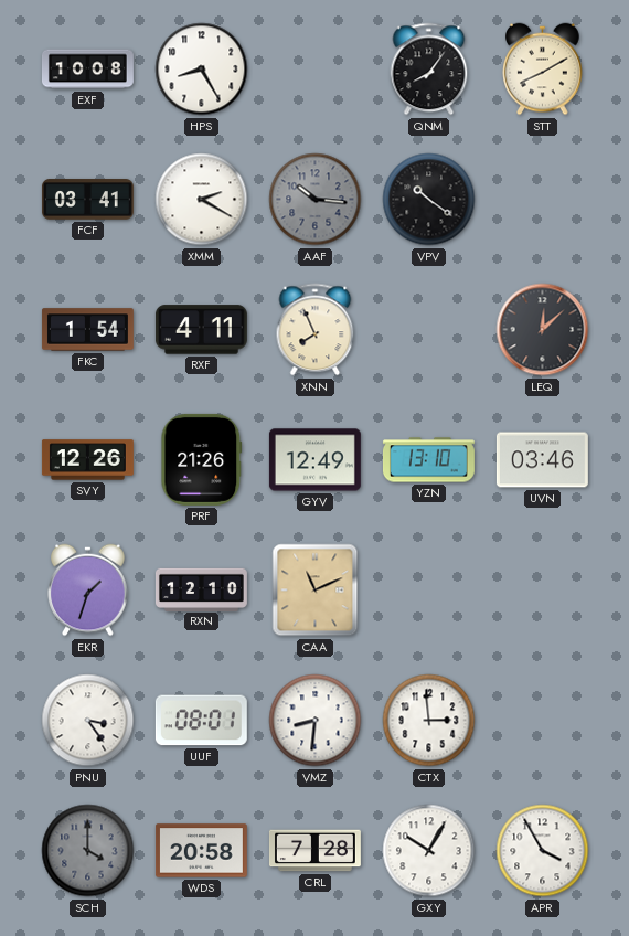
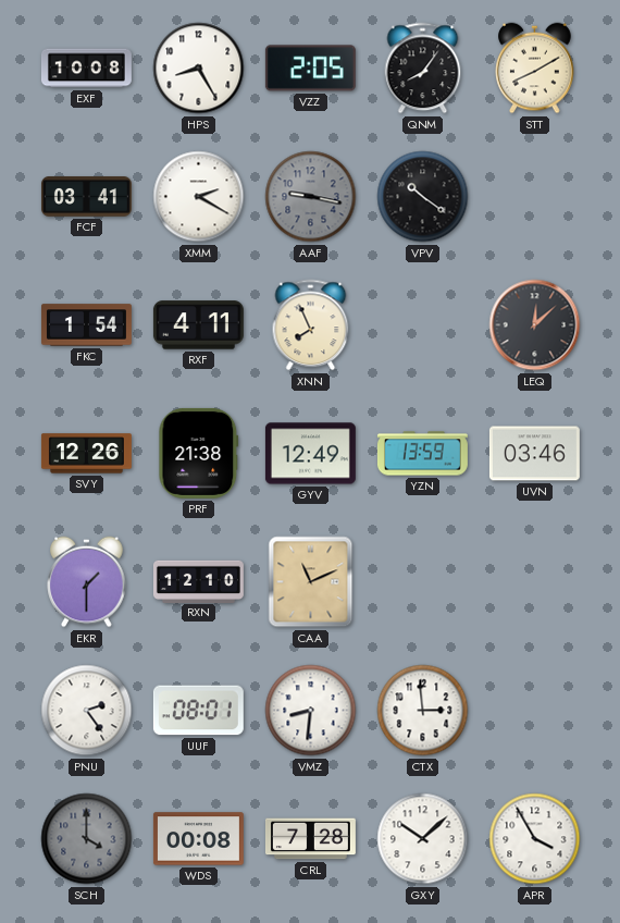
VZZ: none -> 2:05 (310, 69)
AAF: 10:16 -> 9:17 (311, 197)
PRF: 21:26 -> 21:38 (199, 453)
YZN: 13:10 -> 13:59 (422, 454)
EKR: 1:33 -> 1:30 (87, 582)
PNU: 3:24 -> 2:24 (87, 711)
WDS: 20:58 -> 00:08 (198, 839)
GXY: 10:05 -> 10:08 (423, 839)
